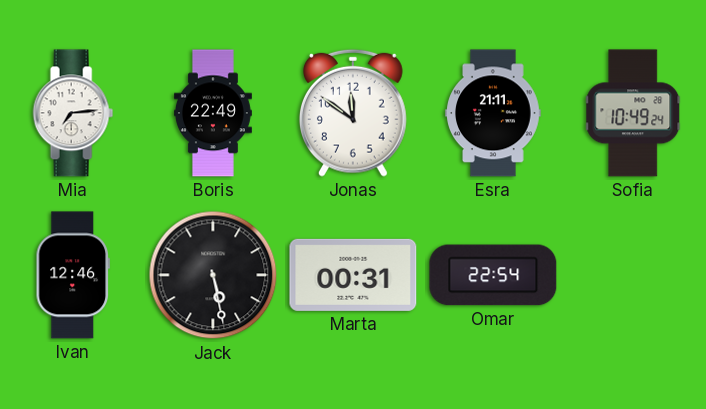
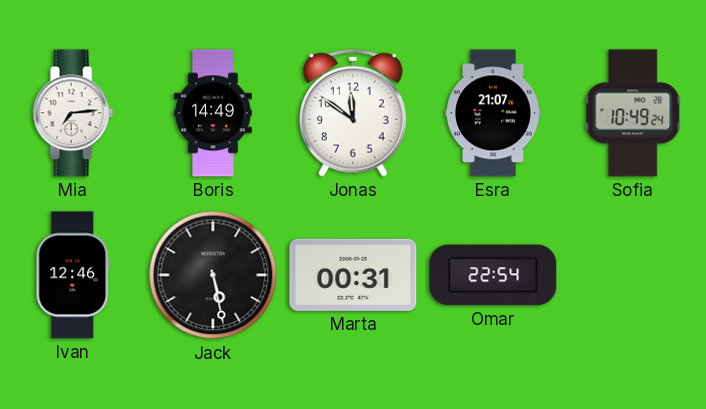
Boris: 22:49 -> 14:49 (213, 113)
Esra: 21:11 -> 21:07 (493, 113)
